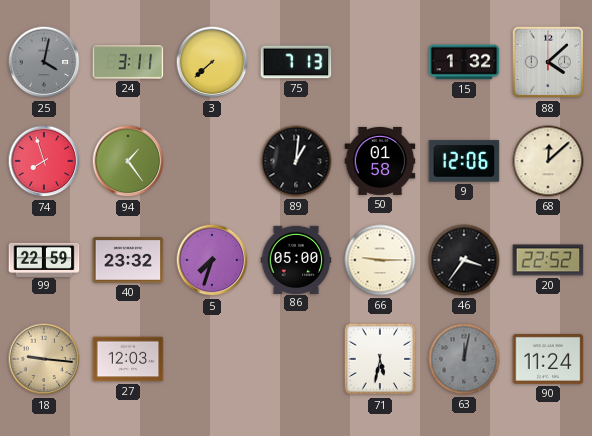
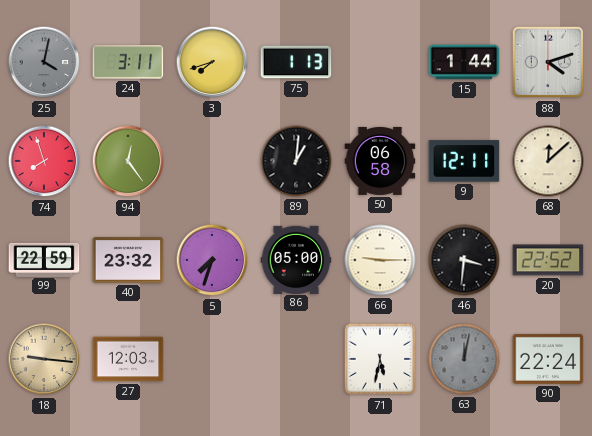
3: 7:38 -> 7:42 (212, 62)
75: 7:13 -> 1:13 (296, 62)
15: 1:32 -> 1:44 (464, 62)
88: 4:08 -> 4:12 (548, 62)
94: 1:24 -> 12:24 (128, 161)
50: 01:58 -> 06:58 (380, 161)
9: 12:06 -> 12:11 (464, 161)
46: 3:36 -> 3:31 (464, 260)
90: 11:24 -> 22:24 (548, 359)
